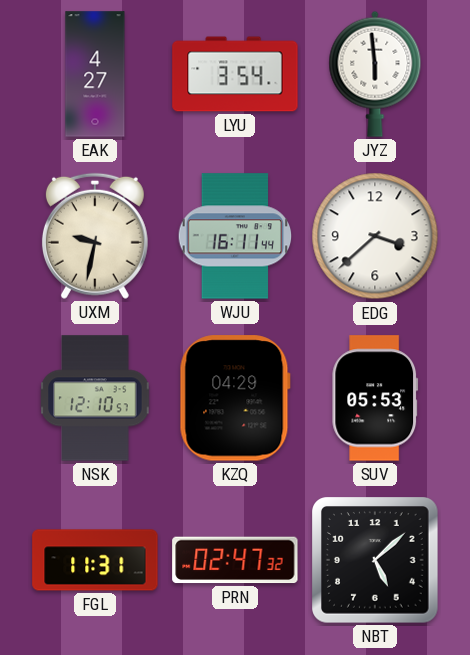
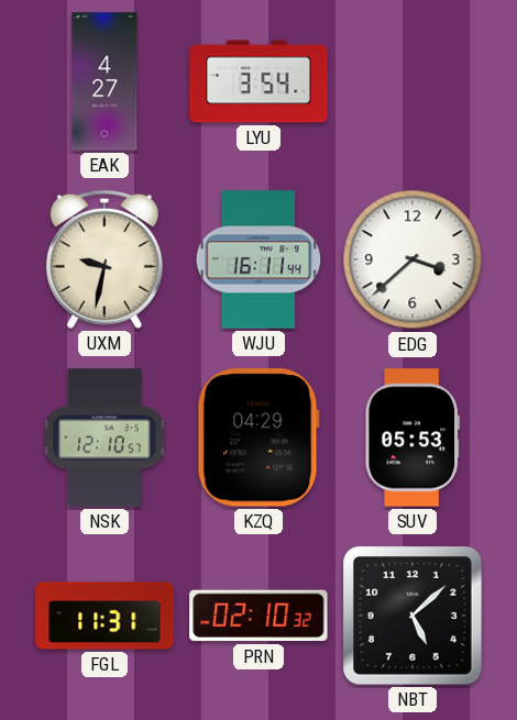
JYZ: 5:59 -> none (375, 74)
PRN: 02:47 -> 02:10 (258, 616)
